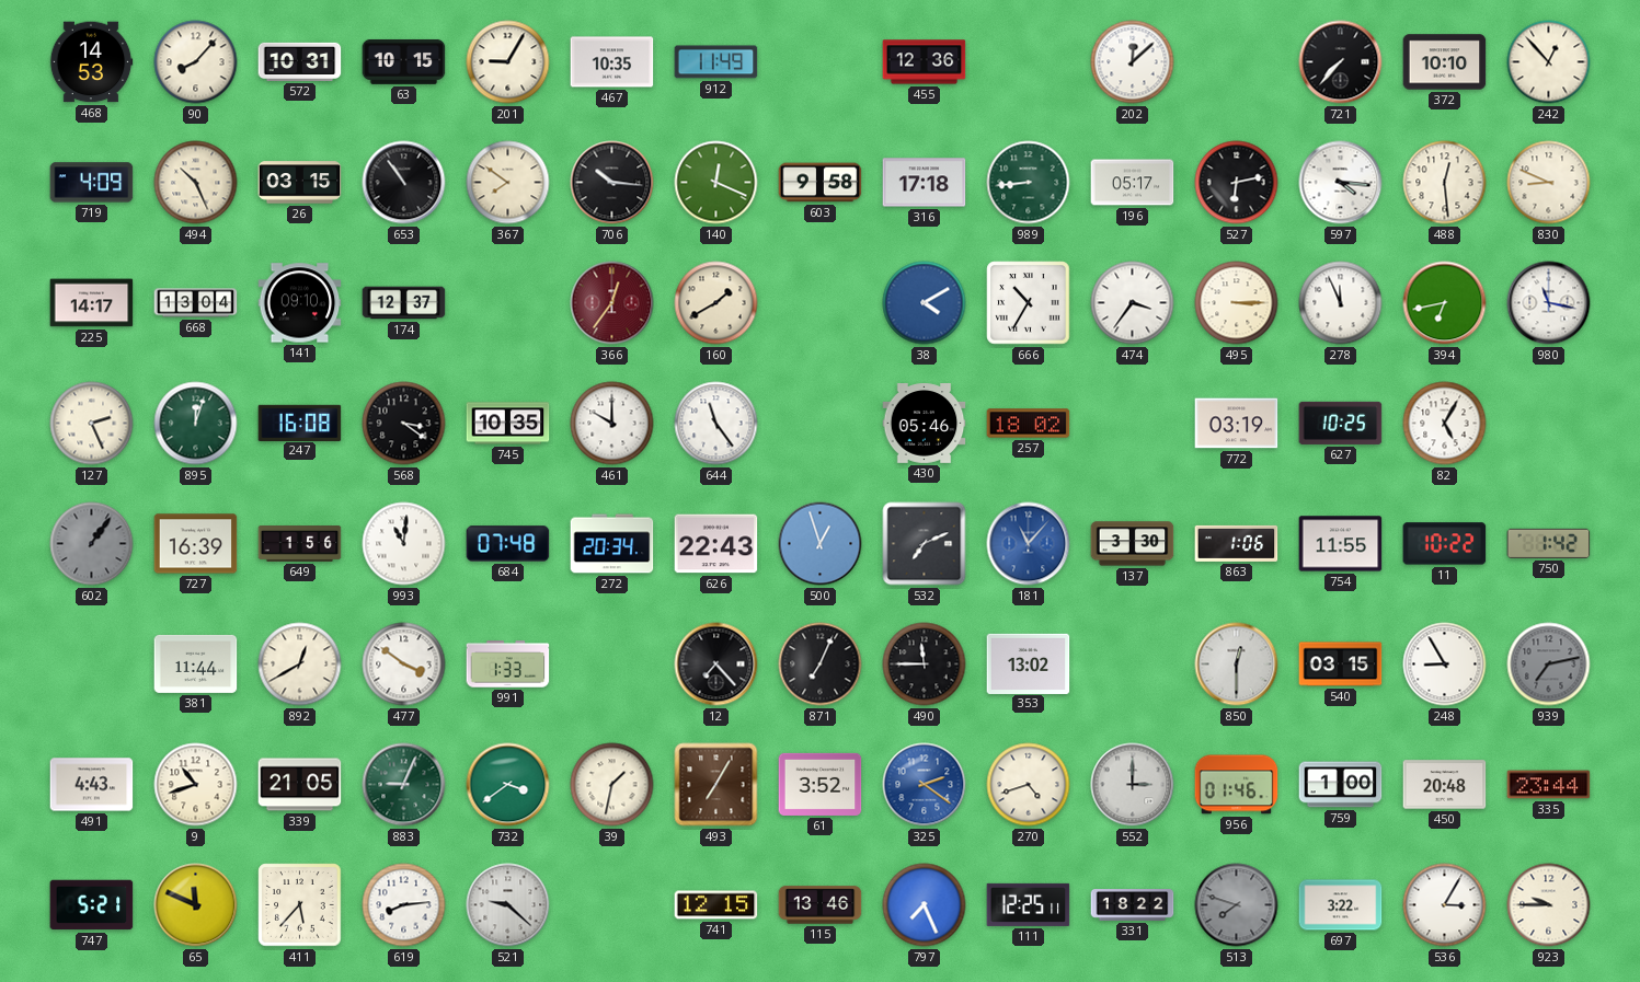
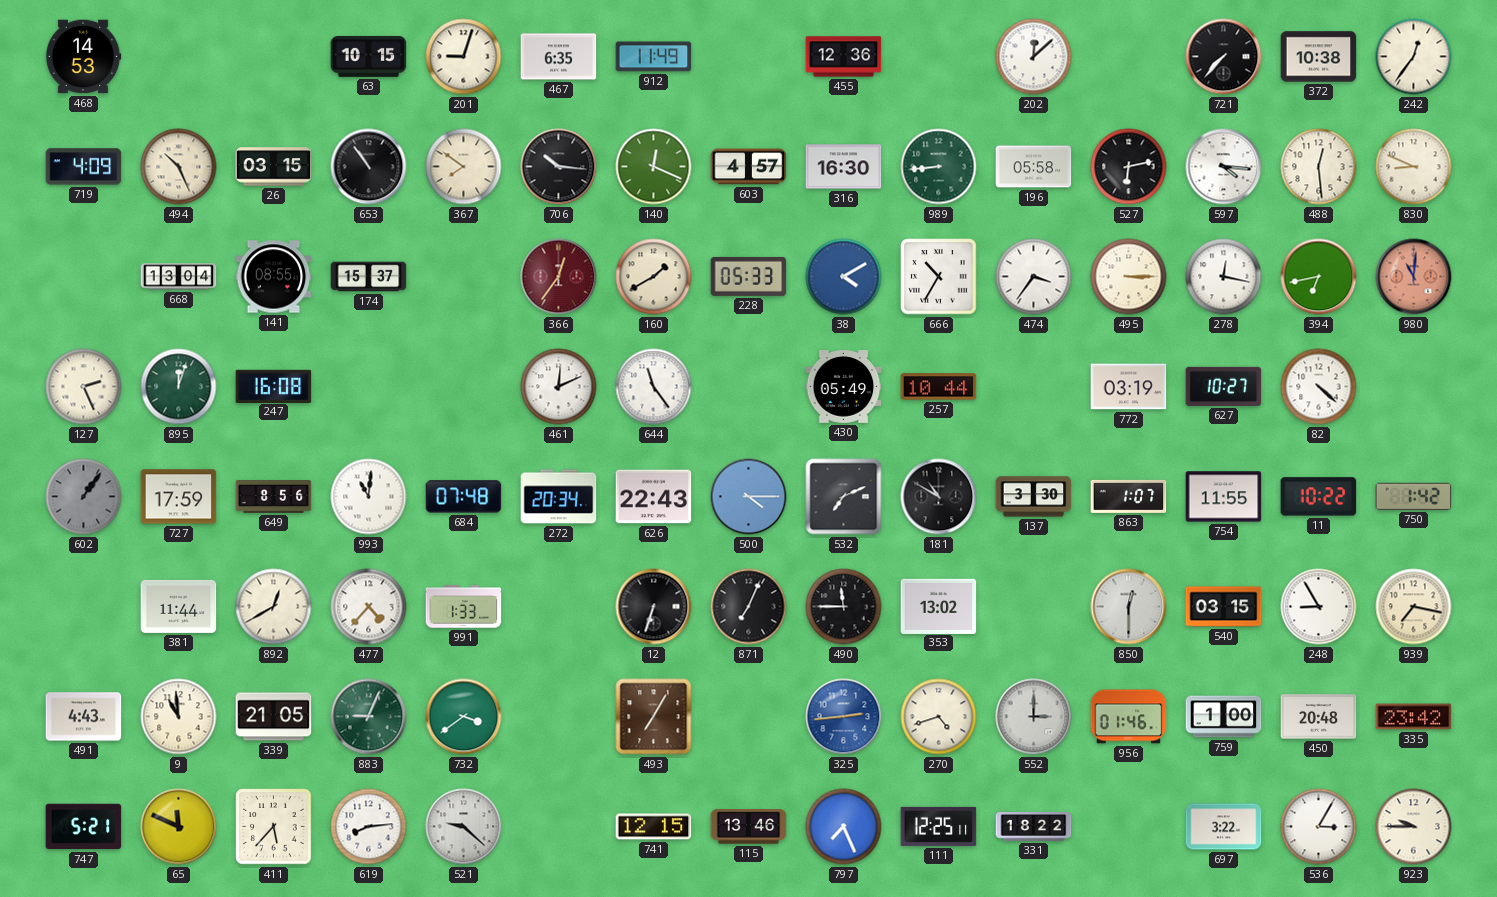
90: 8:07 -> none (196, 62)
572: 10:31 -> none (300, 61)
201: 9:05 -> 9:03 (464, 57)
467: 10:35 -> 6:35 (559, 57)
372: 10:10 -> 10:38 (1319, 57)
242: 12:53 -> 12:36 (1414, 57)
603: 9:58 -> 4:57 (749, 167)
316: 17:18 -> 16:30 (844, 167)
196: 05:17 -> 05:58 (1034, 167)
225: 14:17 -> none (92, 303)
141: 09:10 -> 08:55 (274, 277)
174: 12:37 -> 15:37 (369, 277)
228: none -> 05:33 (749, 276)
278: 11:56 -> 12:17 (1224, 277)
980: 11:17 -> 11:01 (1414, 277)
980 dial: white -> salmon (1414, 277)
568: 3:21 -> none (404, 424)
745: 10:35 -> none (508, 424)
461: 10:00 -> 12:11 (559, 387)
430: 05:46 -> 05:49 (844, 387)
257: 18:02 -> 10:44 (939, 387)
627: 10:25 -> 10:27 (1224, 386)
82: 5:05 -> 4:22 (1319, 387)
727: 16:39 -> 17:59 (179, 497)
649: 1:56 -> 8:56 (274, 497)
500: 12:57 -> 4:15 (749, 497)
181: 11:07 -> 10:50 (939, 497)
181 dial: blue -> black (939, 497)
863: 1:06 -> 1:07 (1129, 496)
477: 3:51 -> 4:37 (369, 607)
12: 7:23 -> 6:33 (654, 607)
939: 7:13 -> 7:17 (1414, 607)
939 dial: grey -> cream (1414, 607)
9: 10:42 -> 10:59 (179, 717)
39: 1:32 -> none (612, 785)
61: 3:52 -> none (821, 784)
325: 2:21 -> 2:44 (844, 717)
335: 23:44 -> 23:42 (1414, 717)
513: 7:48 -> none (1237, 905)
